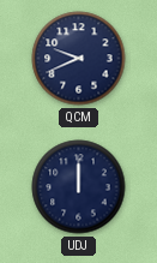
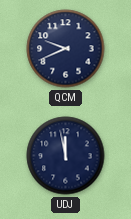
UDJ: 12:00 -> 11:58 (66, 156)
